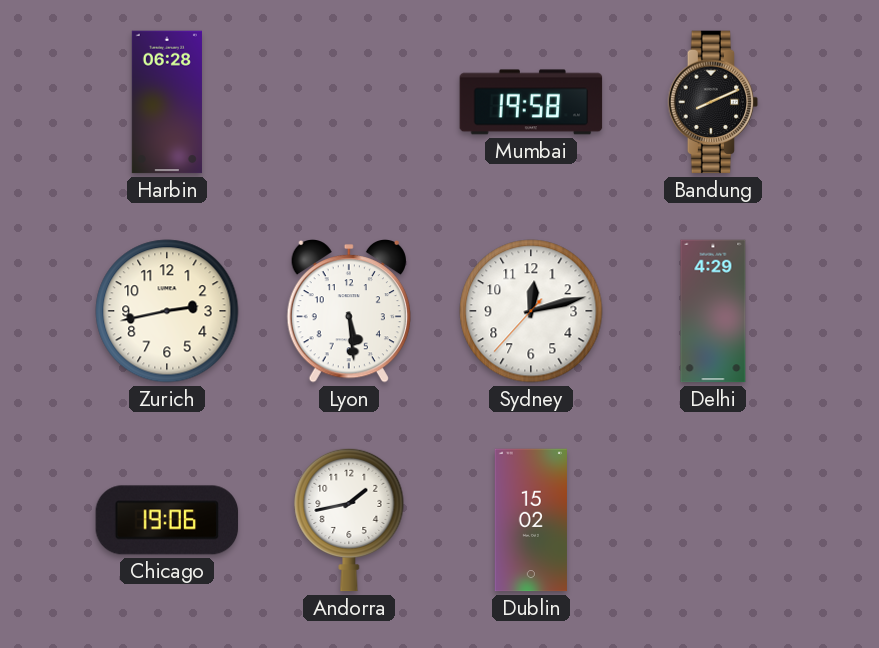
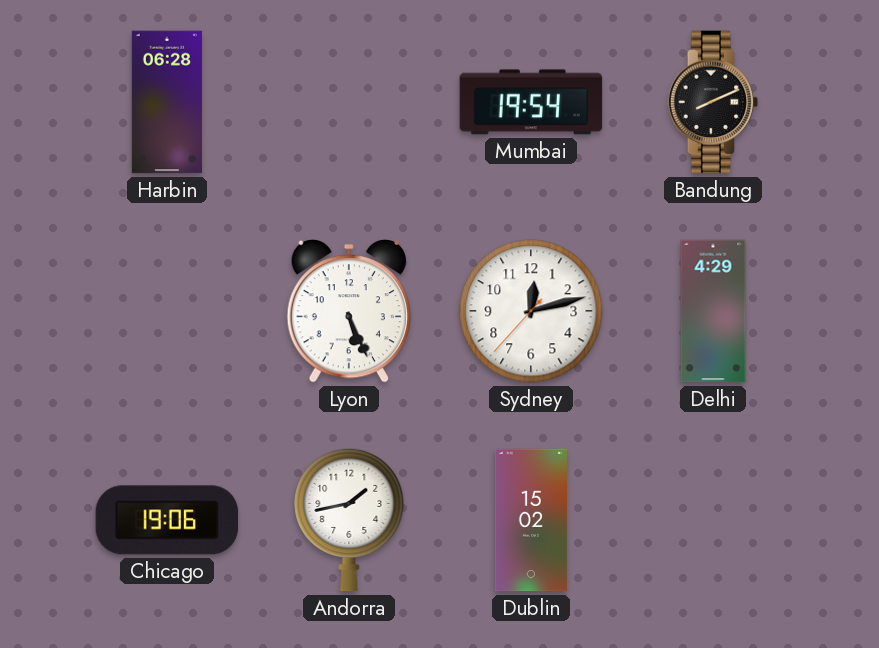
Mumbai: 19:58 -> 19:54 (531, 102)
Zurich: 2:43 -> none (167, 311)
Lyon: 5:29 -> 5:26 (349, 312)
